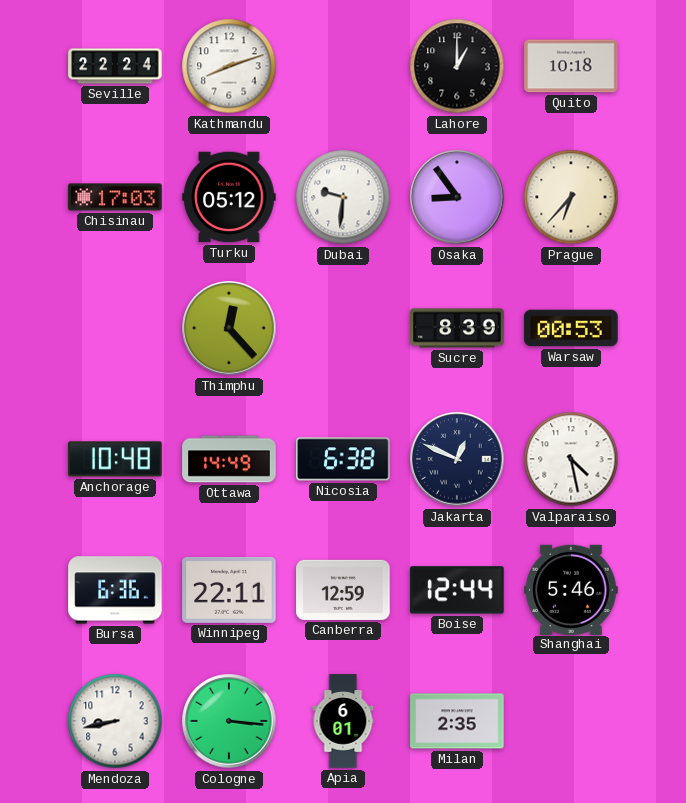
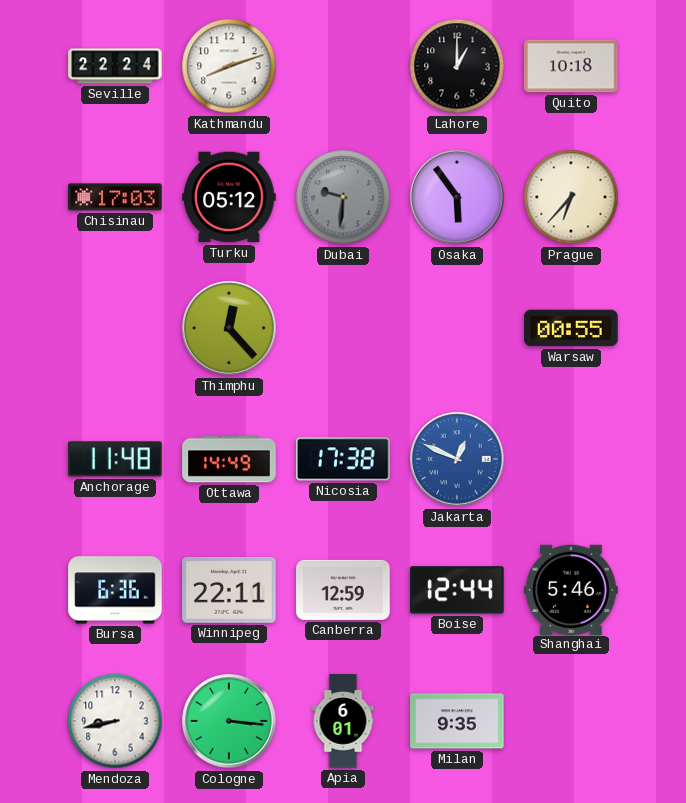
Dubai dial: white -> grey (343, 197)
Osaka: 8:54 -> 5:54 (457, 197)
Sucre: 8:39 -> none (457, 328)
Warsaw: 00:53 -> 00:55 (571, 328)
Anchorage: 10:48 -> 11:48 (115, 459)
Nicosia: 6:38 -> 17:38 (343, 459)
Jakarta dial: navy -> blue (457, 459)
Valparaiso: 4:28 -> none (571, 459)
Milan: 2:35 -> 9:35 (457, 721)
